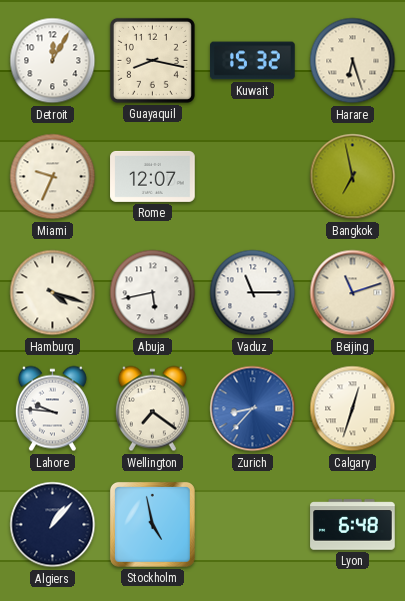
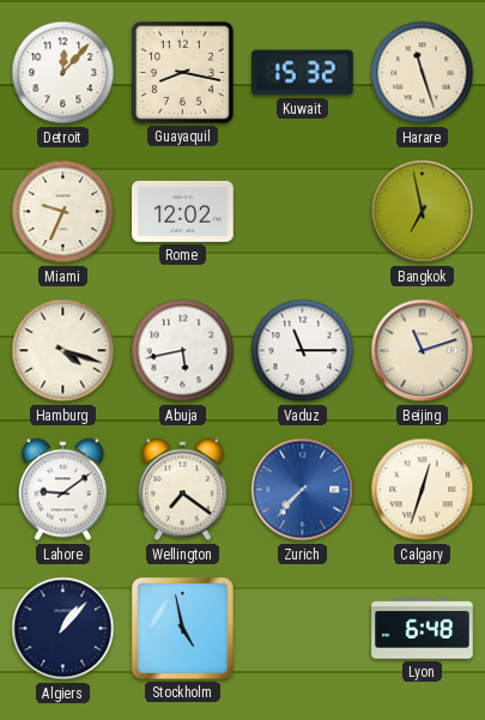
Detroit: 12:05 -> 12:07 (63, 73)
Harare: 6:27 -> 11:27 (423, 73)
Rome: 12:07 -> 12:02 (183, 211)
Lahore: 9:46 -> 9:09 (62, 490)
Zurich: 8:37 -> 7:37 (303, 490)
